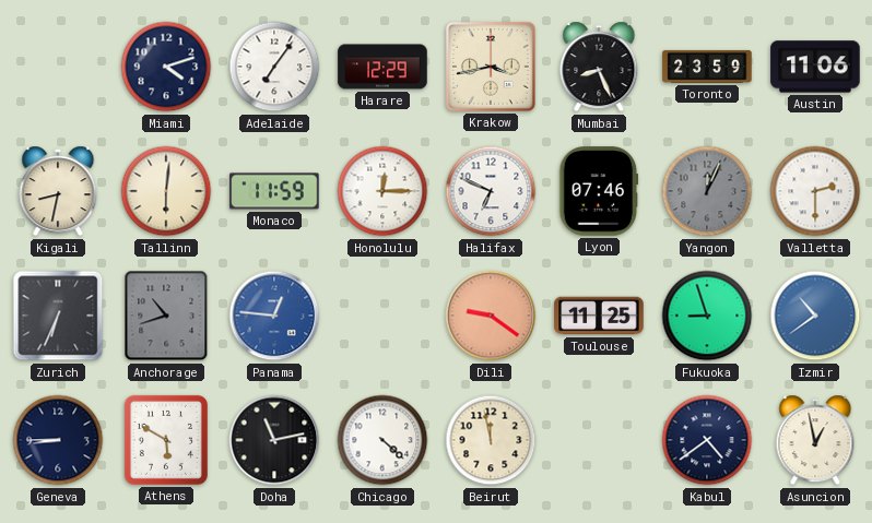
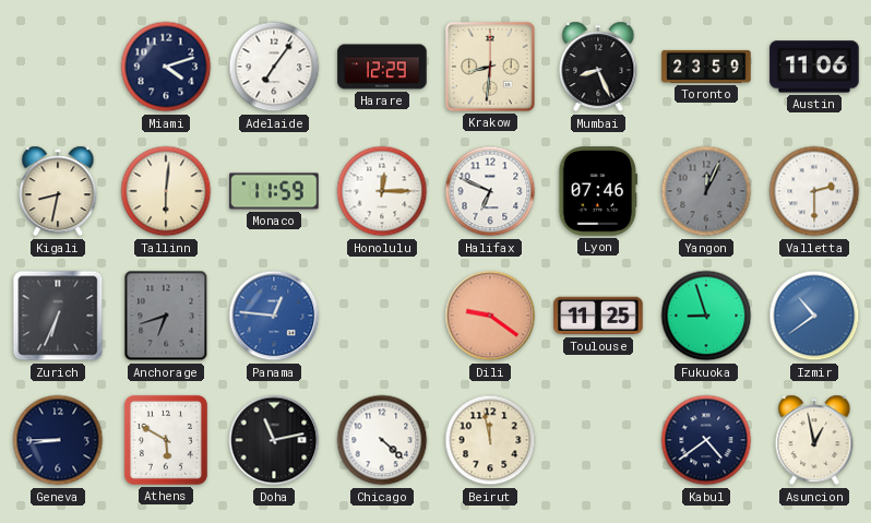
Krakow: 3:43 -> 8:31 (490, 68)
Anchorage: 10:42 -> 6:42 (166, 316)
